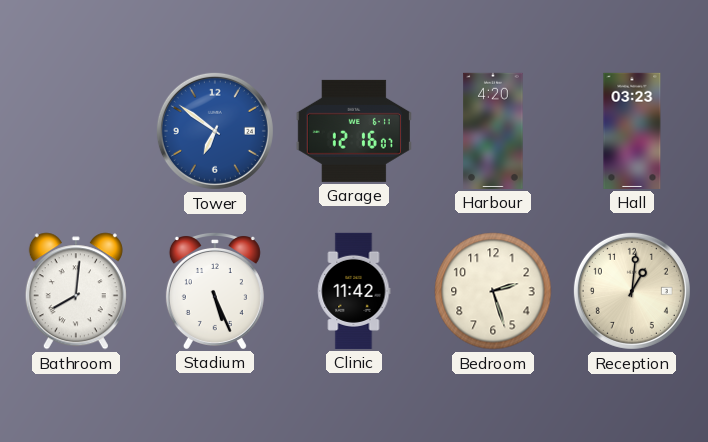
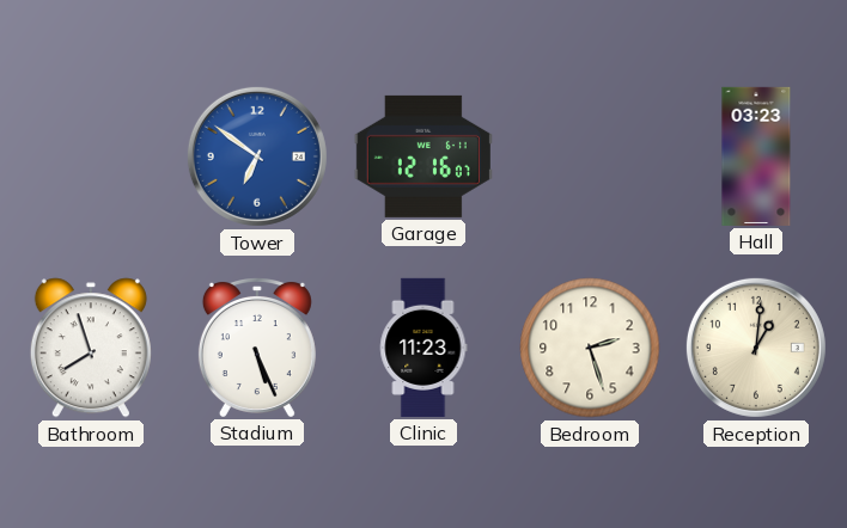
Harbour: 4:20 -> none (493, 131)
Bathroom: 8:01 -> 7:57 (91, 348)
Clinic: 11:42 -> 11:23 (423, 348)
